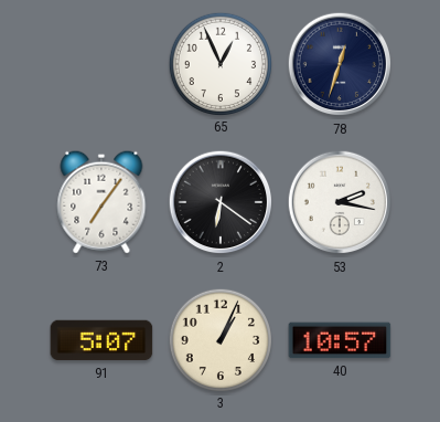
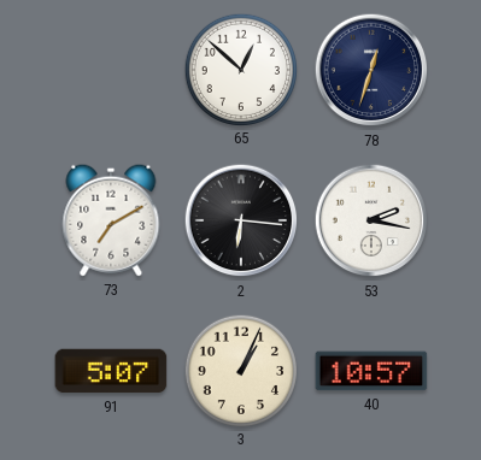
65: 12:56 -> 12:52 (240, 69)
73: 7:06 -> 7:10 (111, 220)
2: 6:21 -> 6:16 (241, 220)
